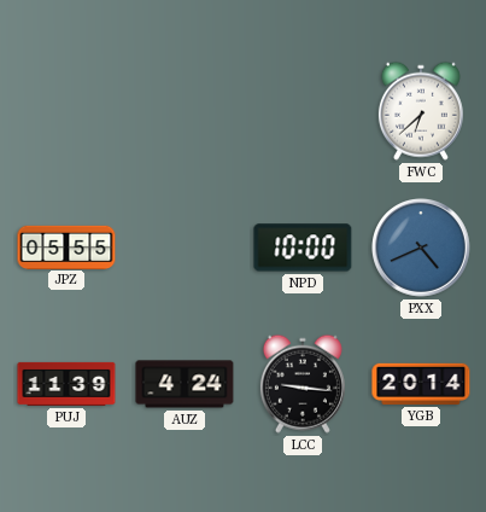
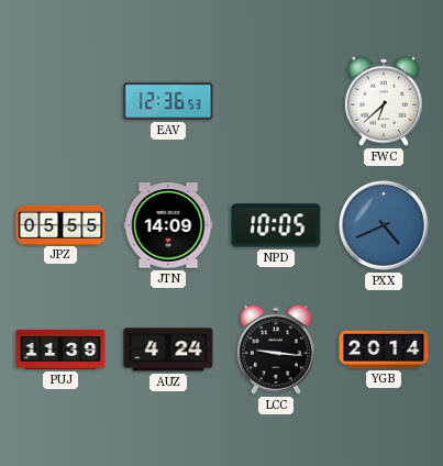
EAV: none -> 12:36 (168, 101)
JTN: none -> 14:09 (168, 225)
NPD: 10:00 -> 10:05 (276, 225)
